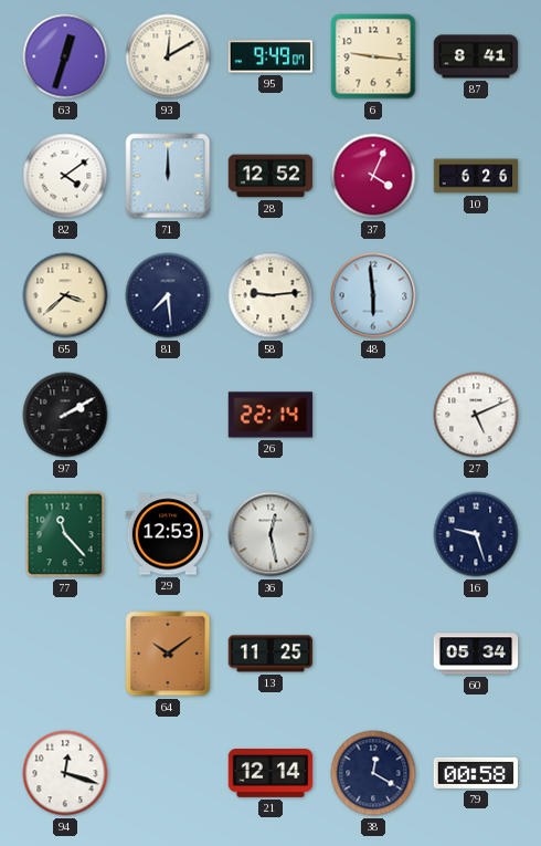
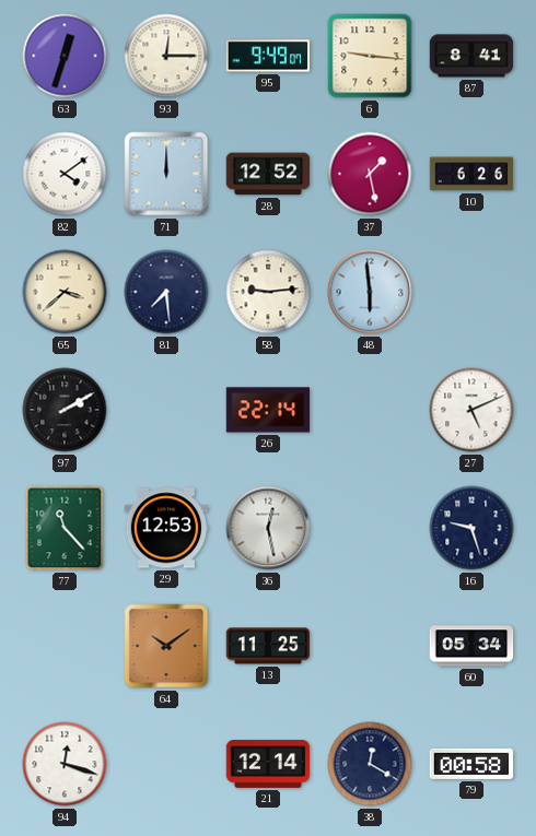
93: 12:10 -> 12:15 (166, 56)
37: 4:04 -> 1:28 (370, 174)
